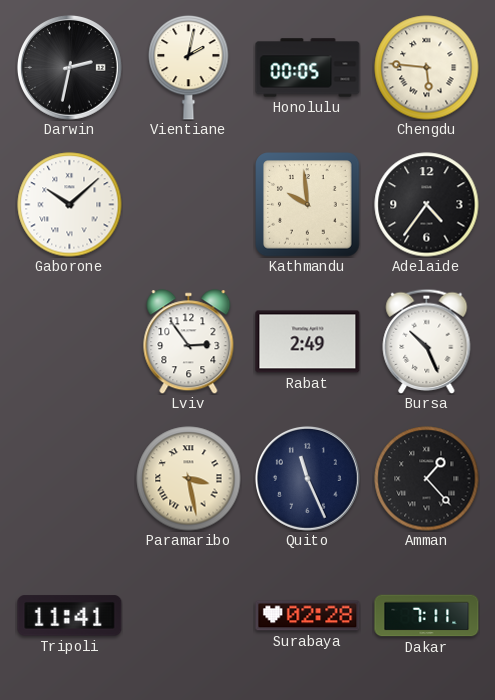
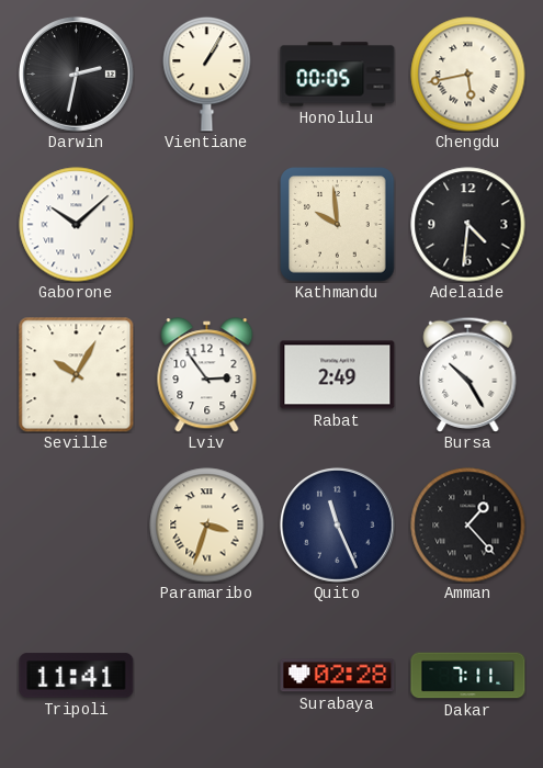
Vientiane: 2:02 -> 1:05 (207, 74)
Chengdu: 5:46 -> 5:43 (468, 75)
Adelaide: 4:36 -> 4:31 (468, 225)
Seville: none -> 10:05 (77, 375)
Bursa: 10:26 -> 10:25 (468, 374)
Paramaribo: 3:28 -> 3:33 (207, 526)
